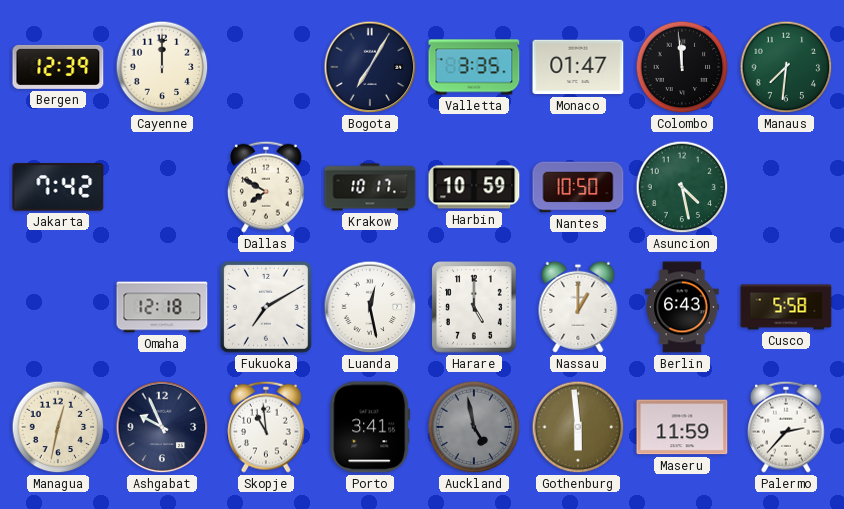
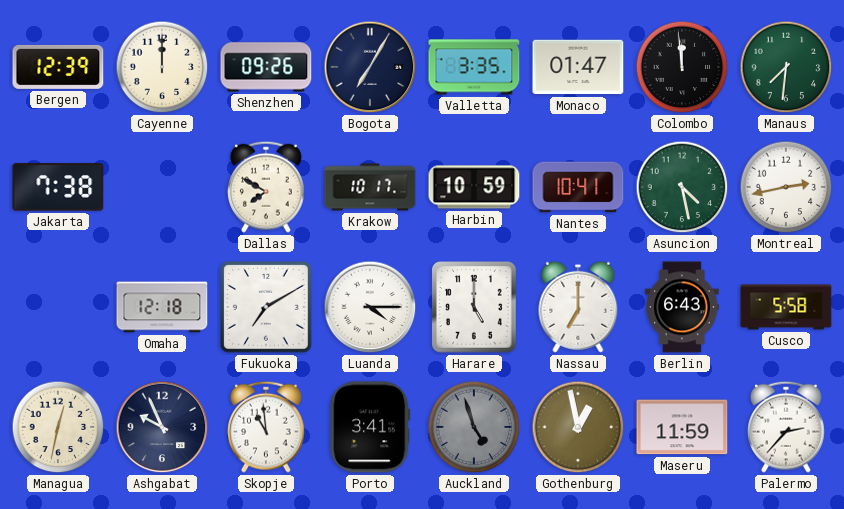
Shenzhen: none -> 09:26 (266, 67)
Jakarta: 7:42 -> 7:38 (58, 187)
Nantes: 10:50 -> 10:41 (578, 187)
Montreal: none -> 2:43 (786, 187)
Luanda: 12:28 -> 4:15 (370, 307)
Nassau: 1:00 -> 7:00 (578, 307)
Auckland: 4:58 -> 4:57 (474, 427)
Gothenburg: 5:59 -> 12:58 (578, 427)
